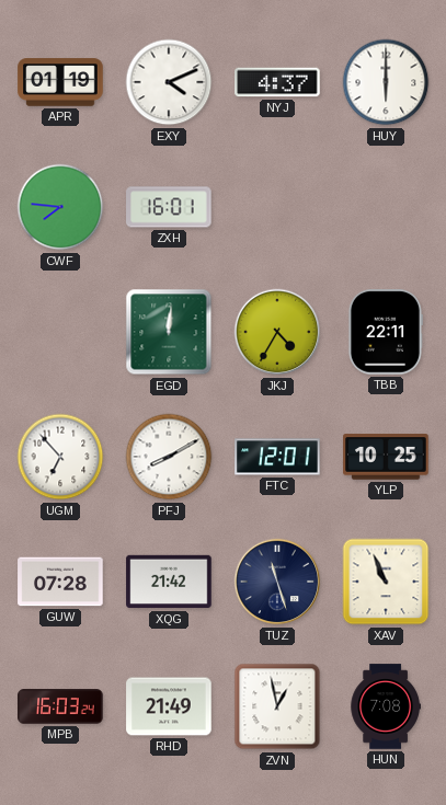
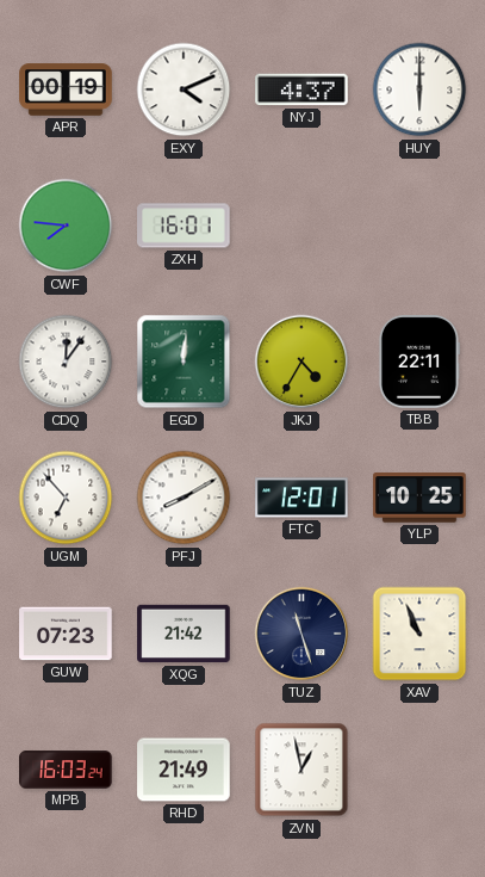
APR: 01:19 -> 00:19 (66, 89)
CDQ: none -> 12:06 (66, 362)
GUW: 07:28 -> 07:23 (66, 634)
HUN: 7:08 -> none (385, 706)
